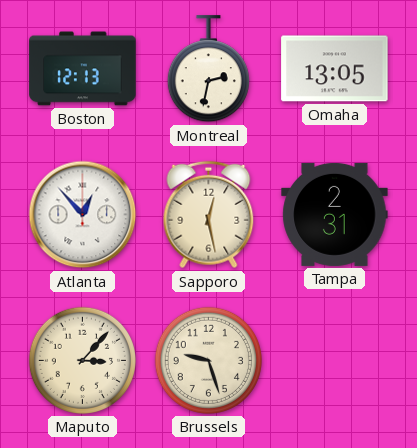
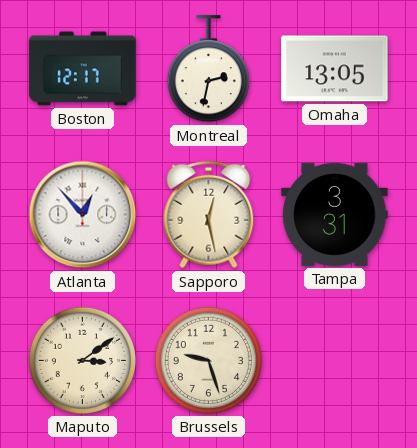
Boston: 12:13 -> 12:17 (83, 69)
Tampa: 2:31 -> 3:31 (335, 214)
Maputo: 3:07 -> 3:09 (82, 360)
